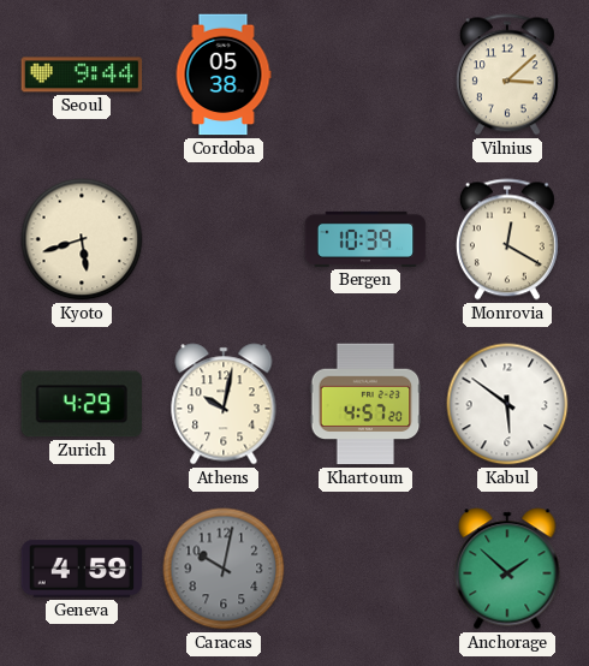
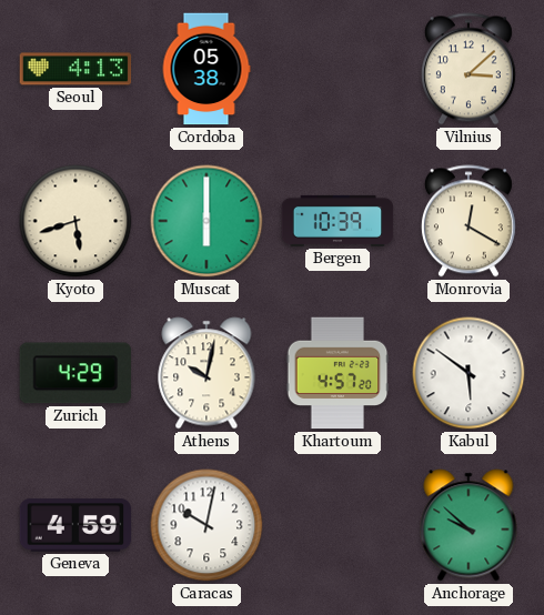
Seoul: 9:44 -> 4:13 (75, 69)
Muscat: none -> 6:00 (206, 221)
Caracas dial: grey -> white (206, 525)
Anchorage: 1:52 -> 9:52 (469, 525)
